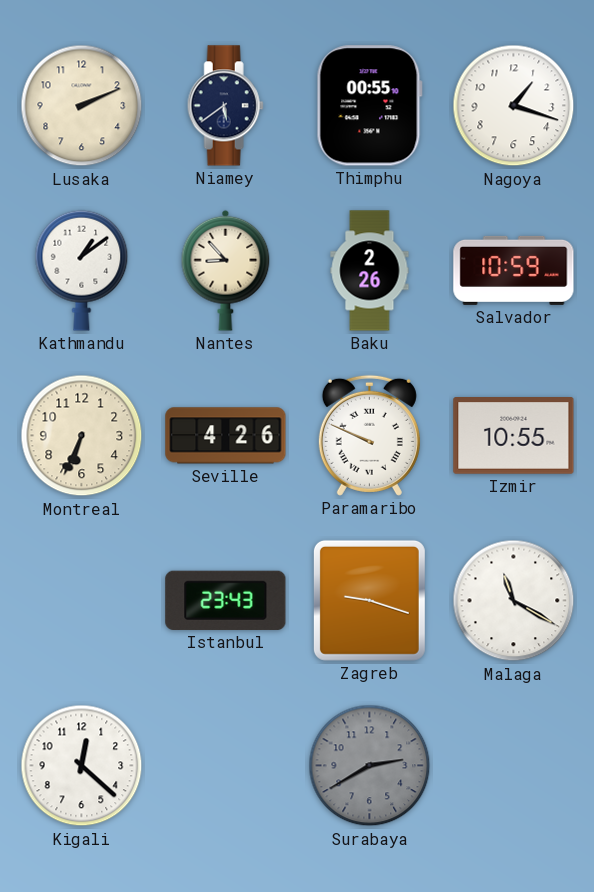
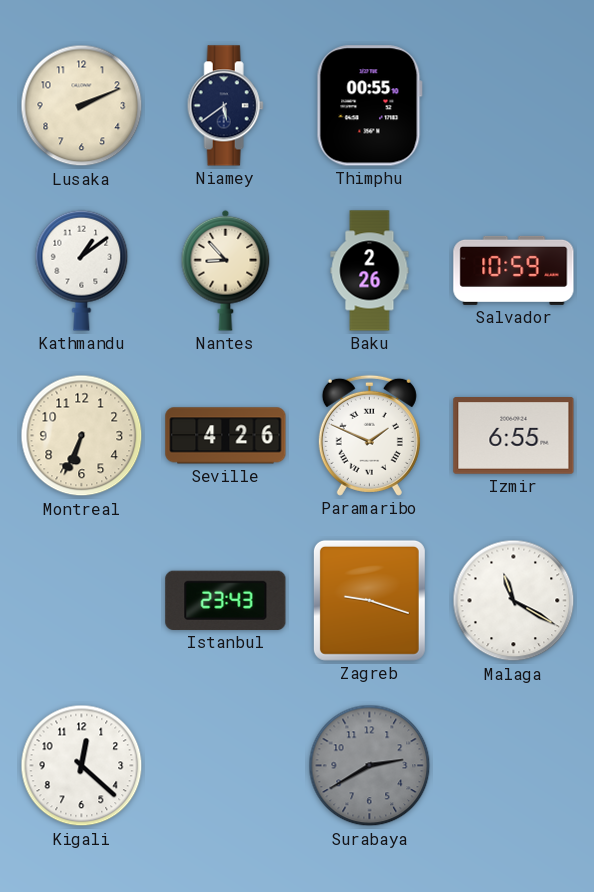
Nagoya: 1:18 -> none (514, 106)
Paramaribo: 9:49 -> 1:49 (369, 435)
Izmir: 10:55 -> 6:55 (514, 436)
